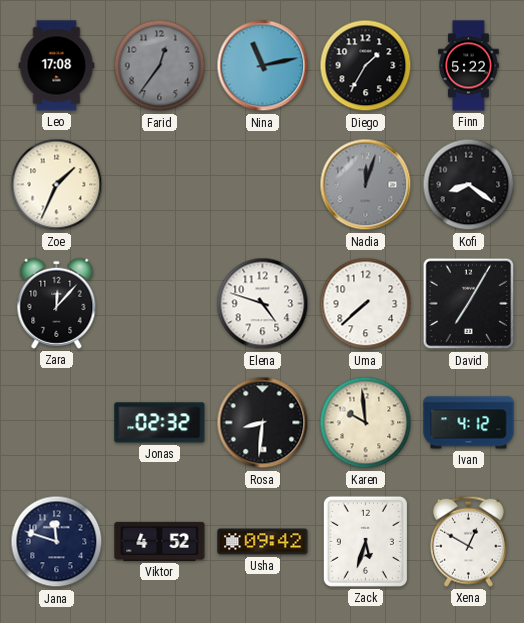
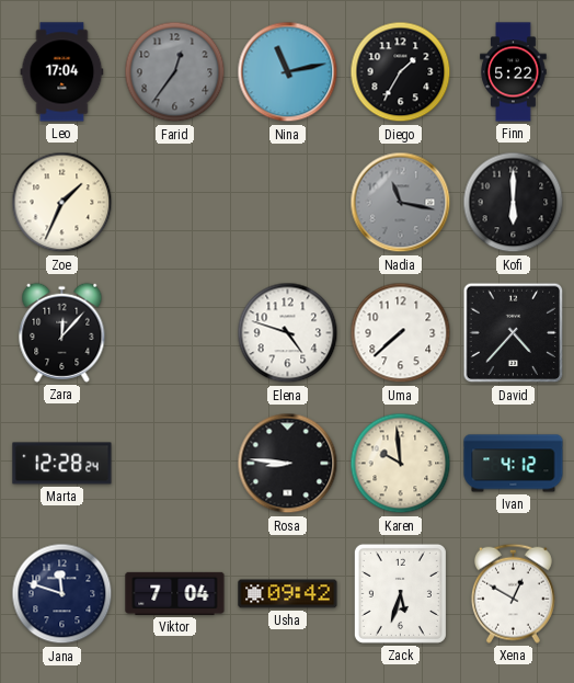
Leo: 17:08 -> 17:04 (62, 72)
Nadia: 12:03 -> 11:17 (401, 203)
Kofi: 8:21 -> 6:00 (514, 203)
David: 7:05 -> 4:37 (514, 333)
Marta: none -> 12:28 (62, 464)
Jonas: 02:32 -> none (160, 423)
Rosa: 8:31 -> 8:46 (288, 464)
Viktor: 4:52 -> 7:04 (175, 593)
